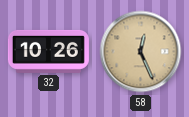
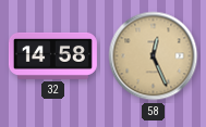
32: 10:26 -> 14:58 (52, 55)
